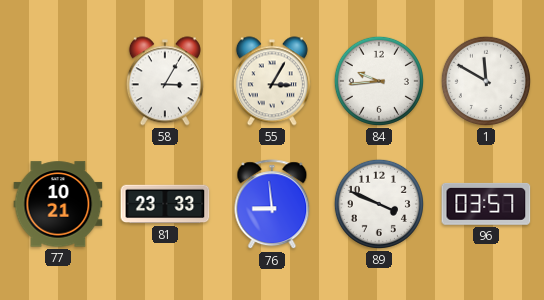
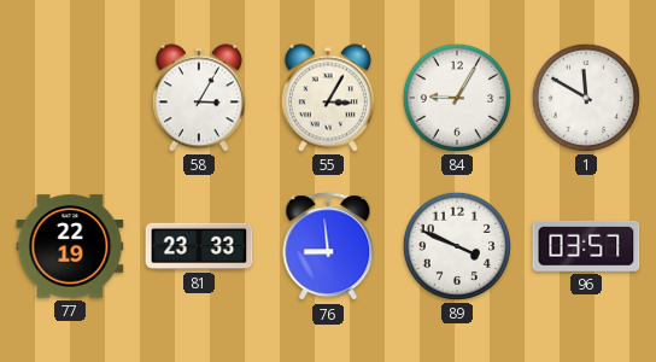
84: 9:44 -> 9:05 (457, 98)
77: 10:21 -> 22:19 (70, 246)
